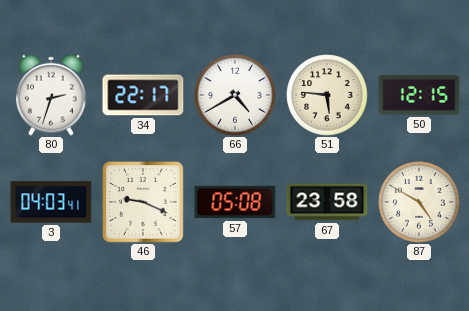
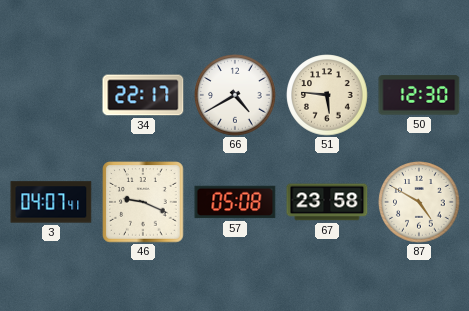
80: 2:33 -> none (52, 95)
50: 12:15 -> 12:30 (419, 95)
3: 04:03 -> 04:07 (51, 202)
